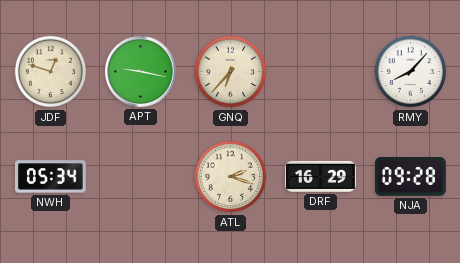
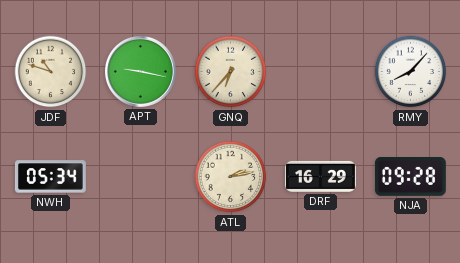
JDF: 12:48 -> 10:48 (51, 72)
ATL: 2:18 -> 2:13 (231, 177)
